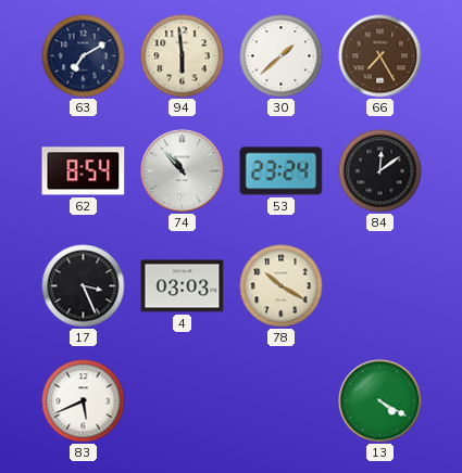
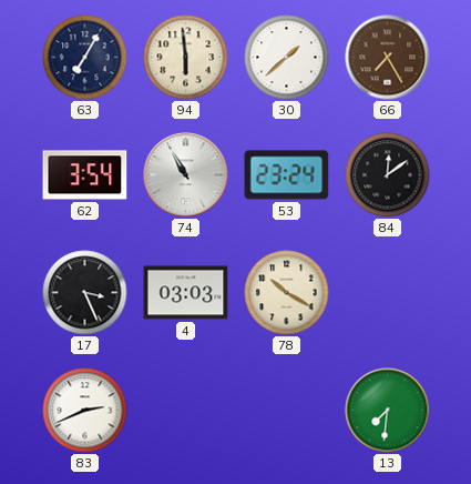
63: 7:10 -> 7:05 (85, 58)
62: 8:54 -> 3:54 (85, 175)
74: 10:53 -> 10:55 (186, 175)
83: 5:41 -> 2:41 (85, 411)
13: 4:20 -> 7:31 (388, 411)
